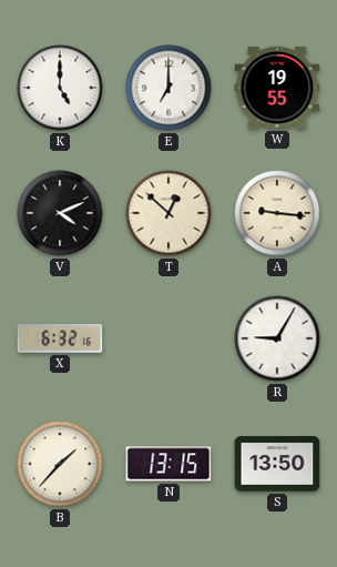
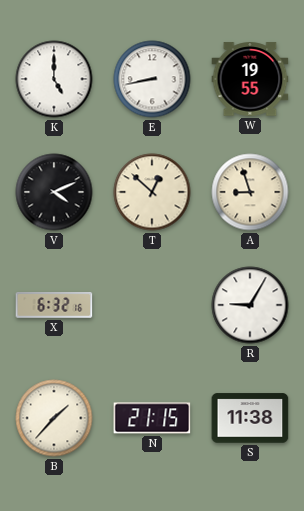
E: 7:00 -> 8:43 (152, 79)
A: 9:16 -> 8:57 (250, 192)
N: 13:15 -> 21:15 (152, 418)
S: 13:50 -> 11:38 (250, 418)
